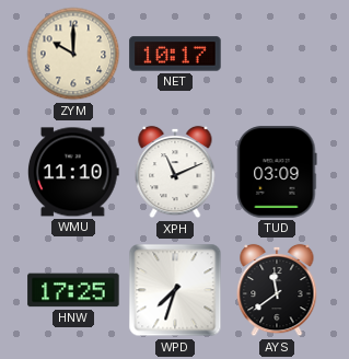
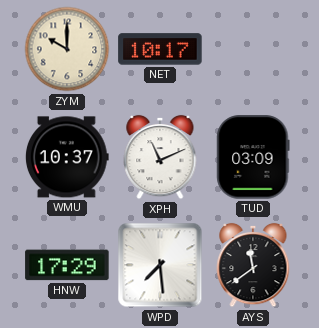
WMU: 11:10 -> 10:37 (67, 157)
HNW: 17:25 -> 17:29 (67, 265)
WPD: 7:33 -> 7:29 (160, 265)
